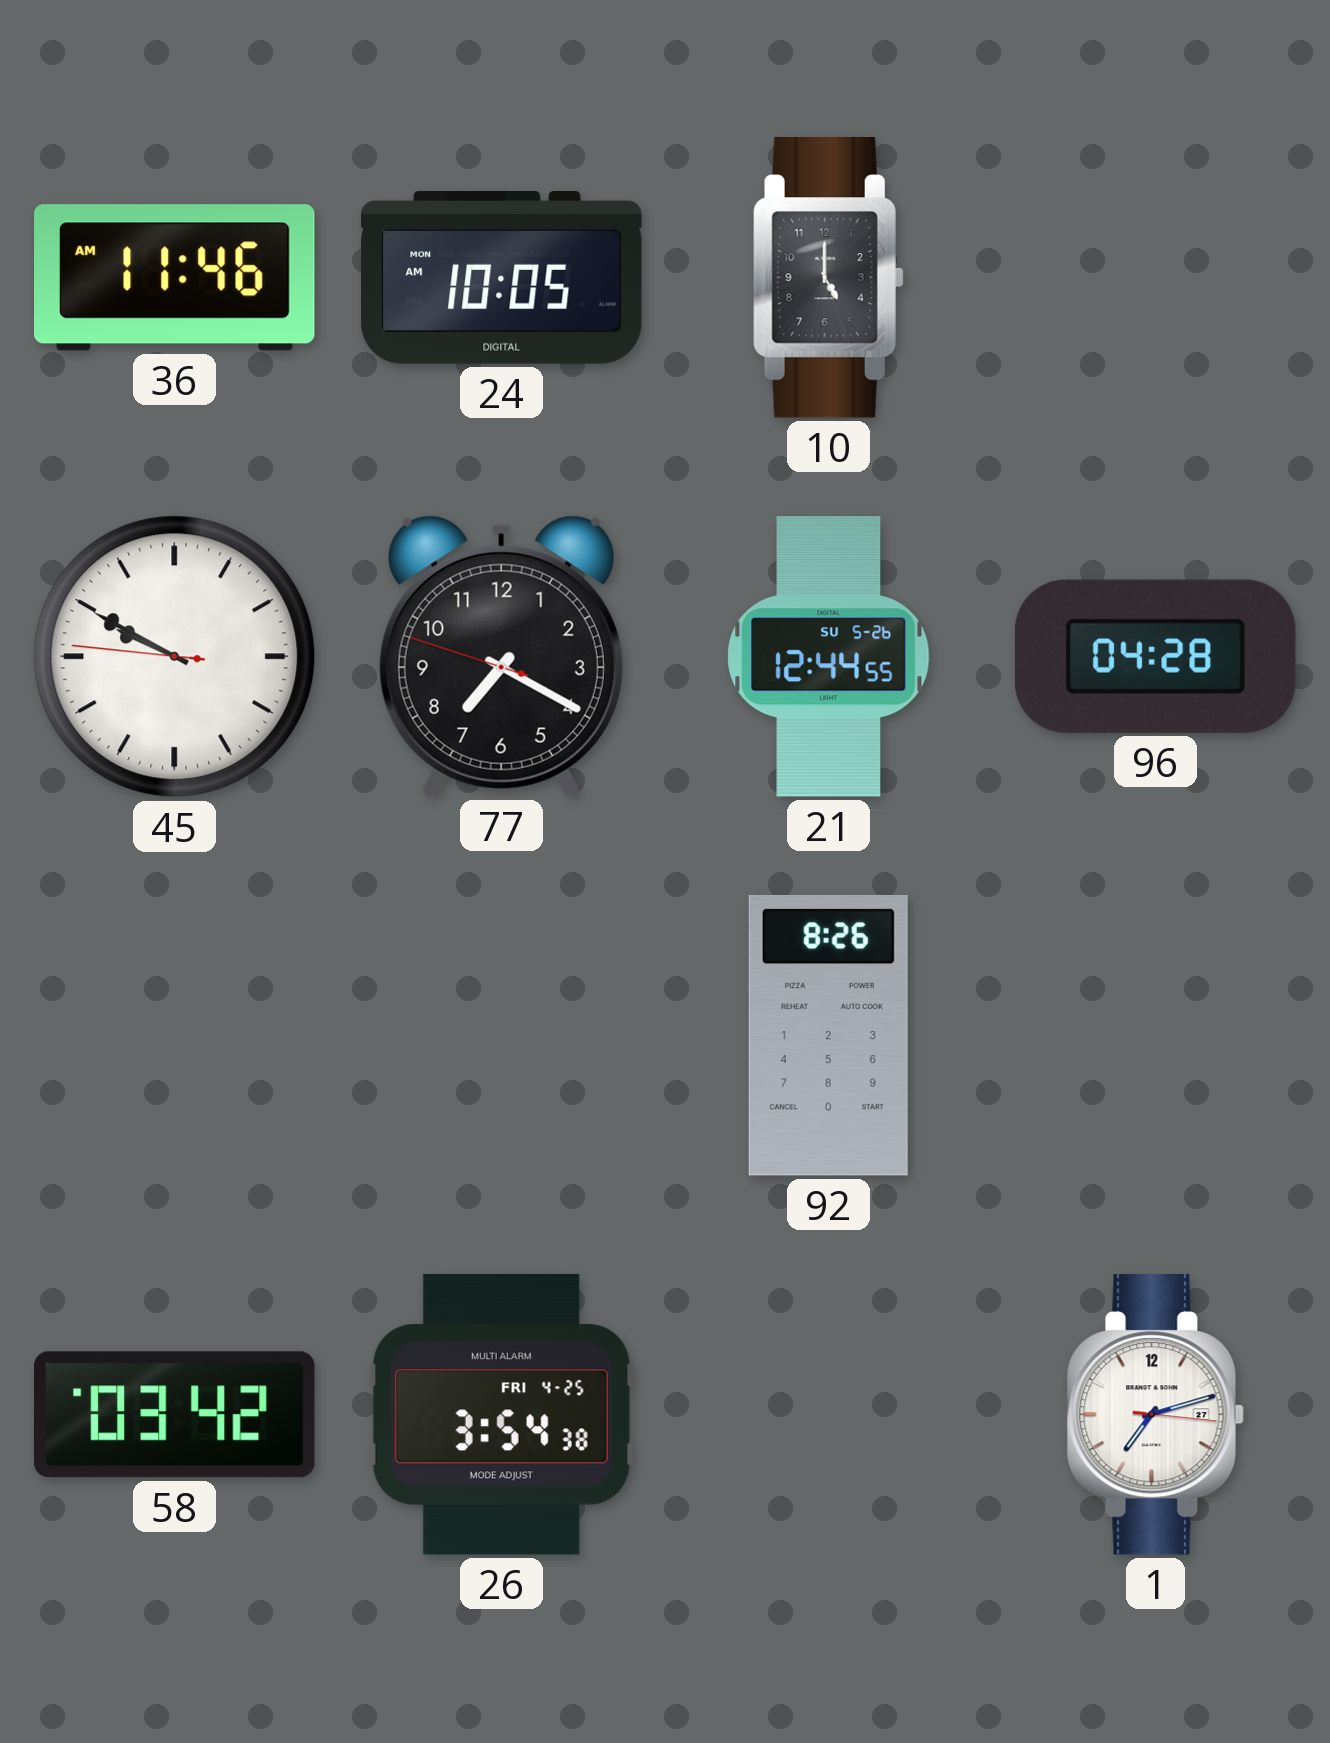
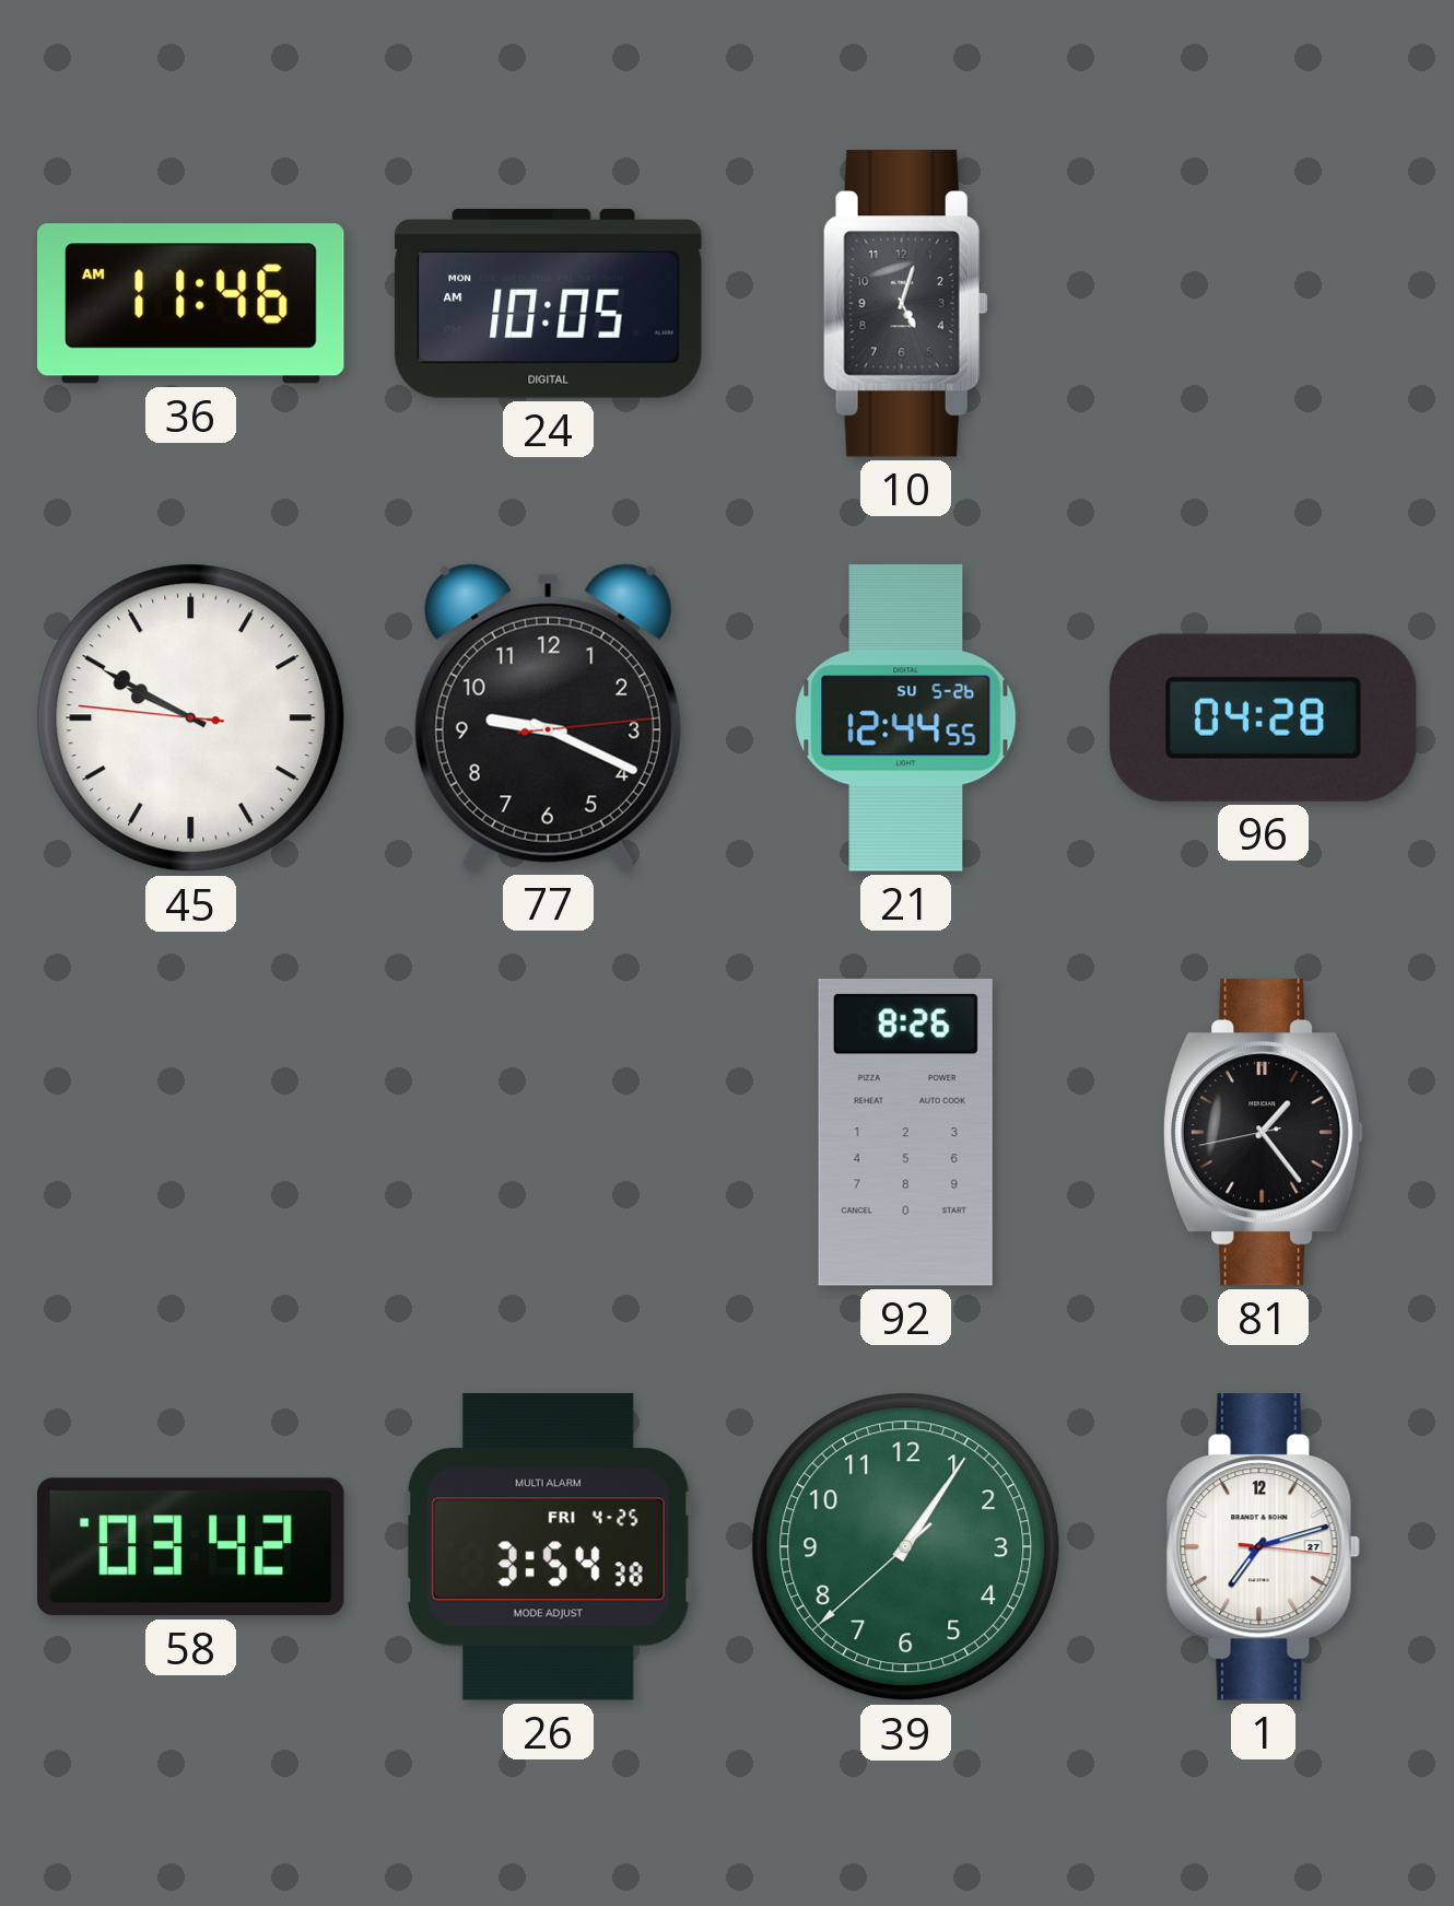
10: 5:00 -> 5:03 (905, 304)
77: 7:19 -> 9:19 (548, 717)
81: none -> 1:23 (1263, 1133)
39: none -> 1:05 (906, 1547)
